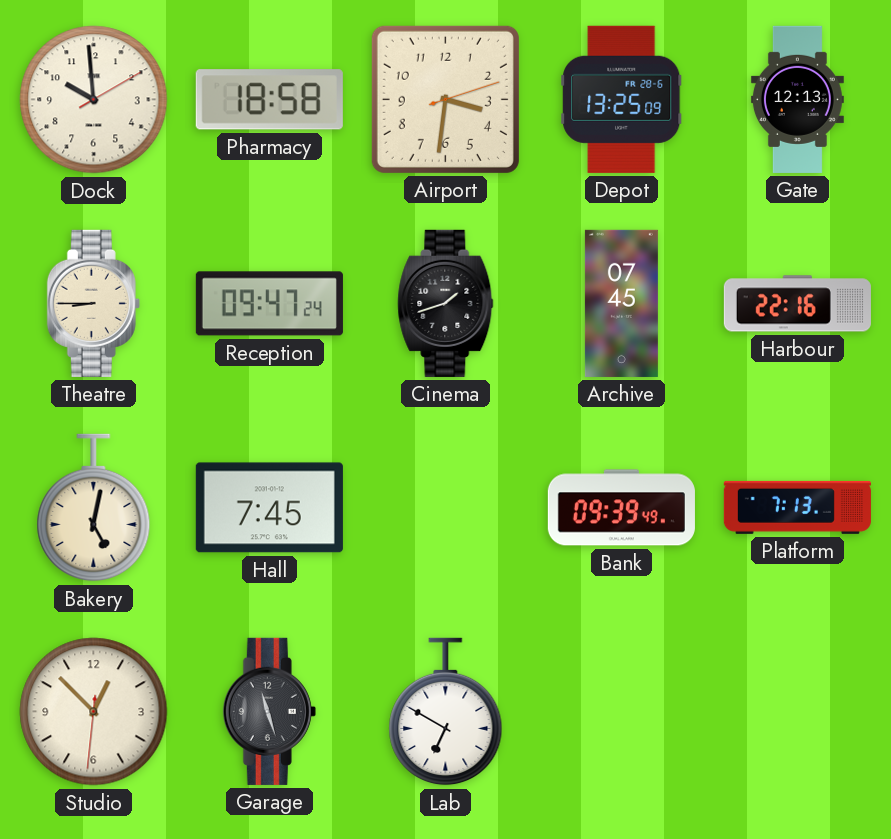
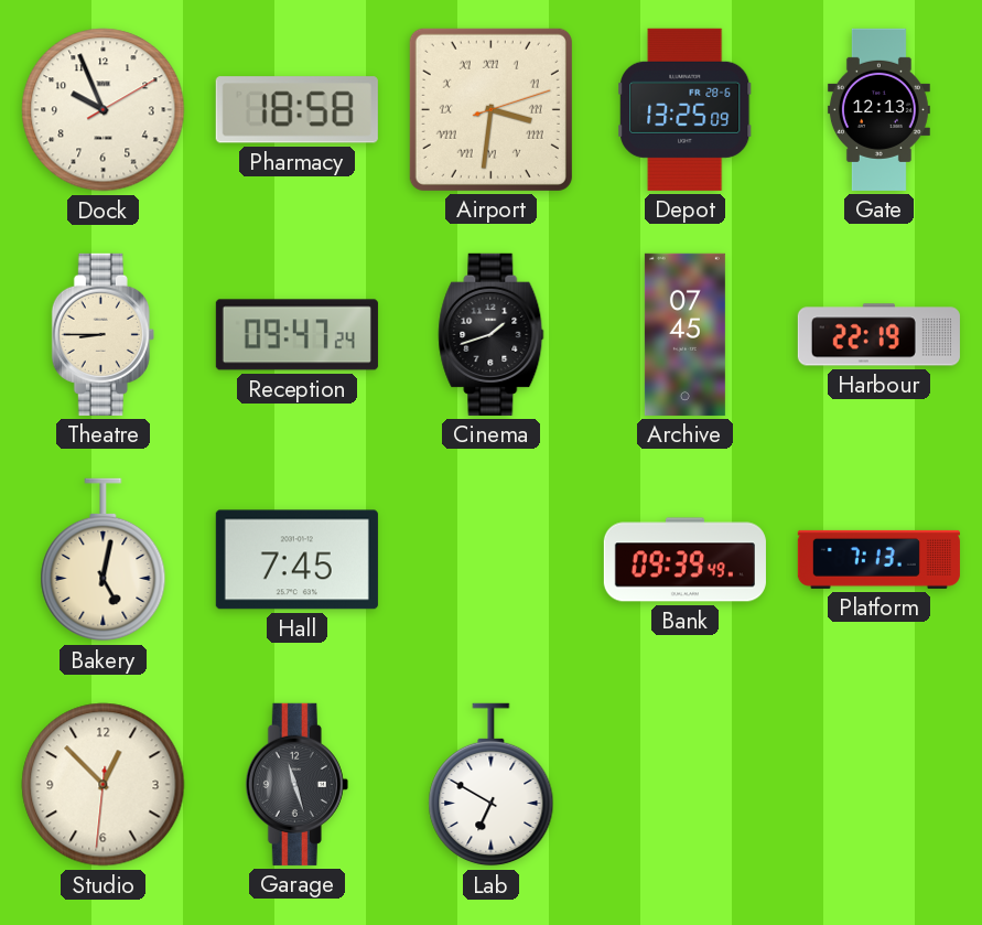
Dock: 9:59 -> 9:56 (104, 110)
Airport numerals: Arabic -> Roman (490, 109)
Harbour: 22:16 -> 22:19 (878, 335)
